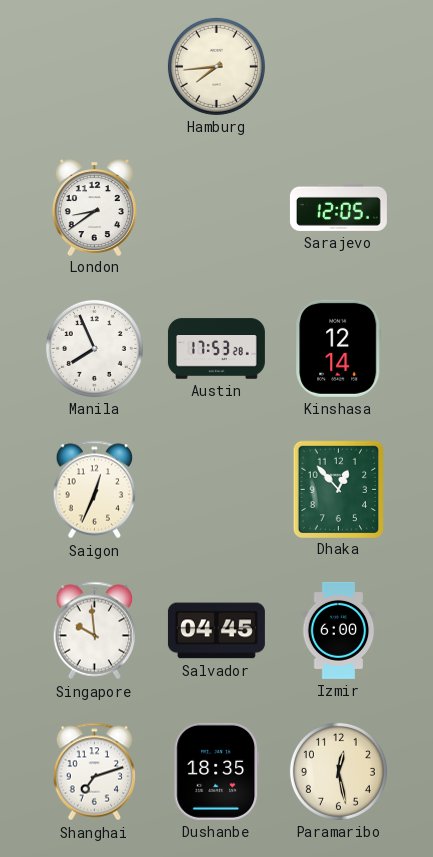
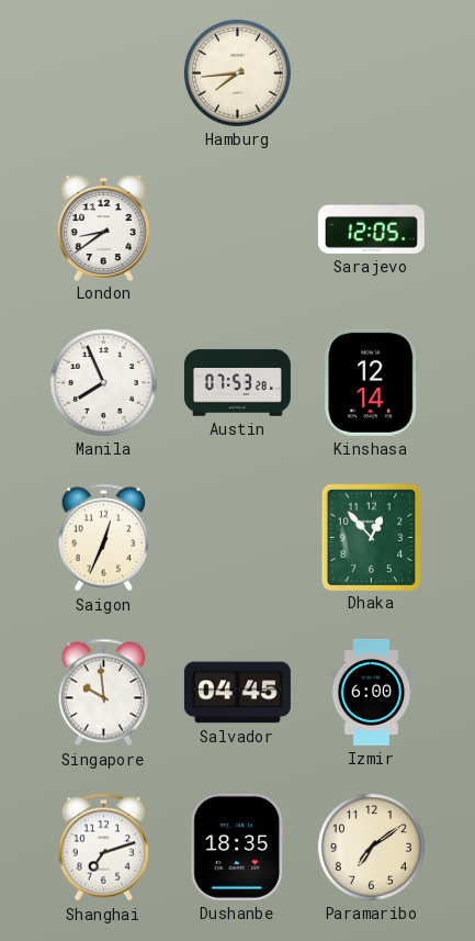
Austin: 17:53 -> 07:53 (237, 383)
Paramaribo: 12:28 -> 7:09 (371, 847)
